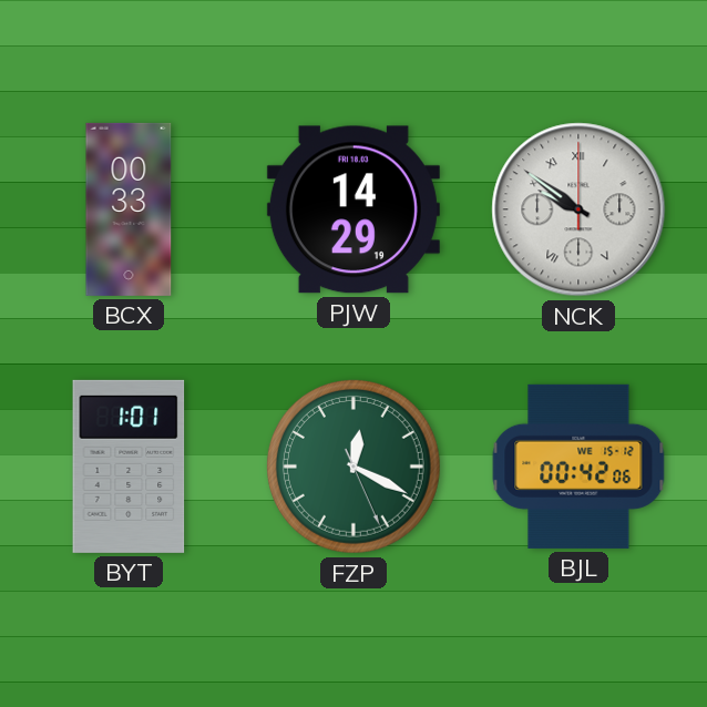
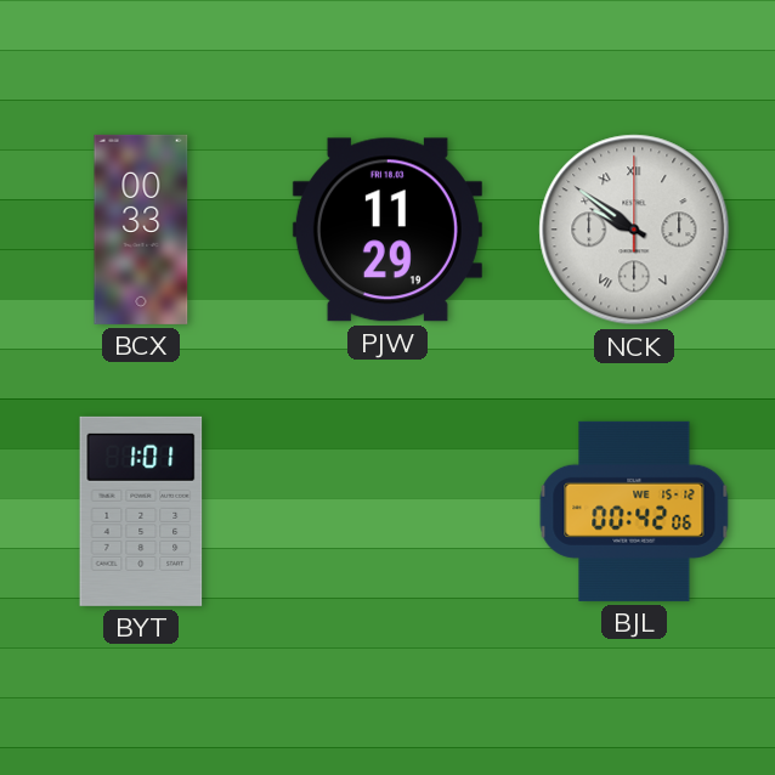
PJW: 14:29 -> 11:29 (387, 230)
FZP: 12:19 -> none (353, 467)
